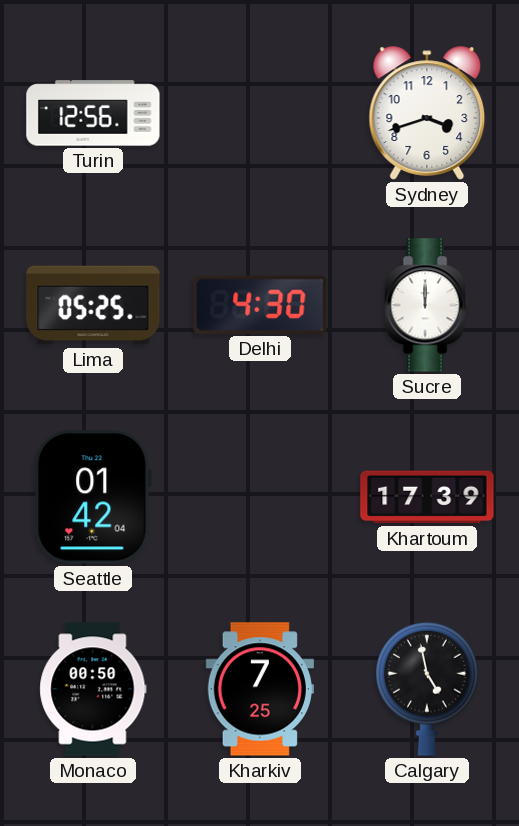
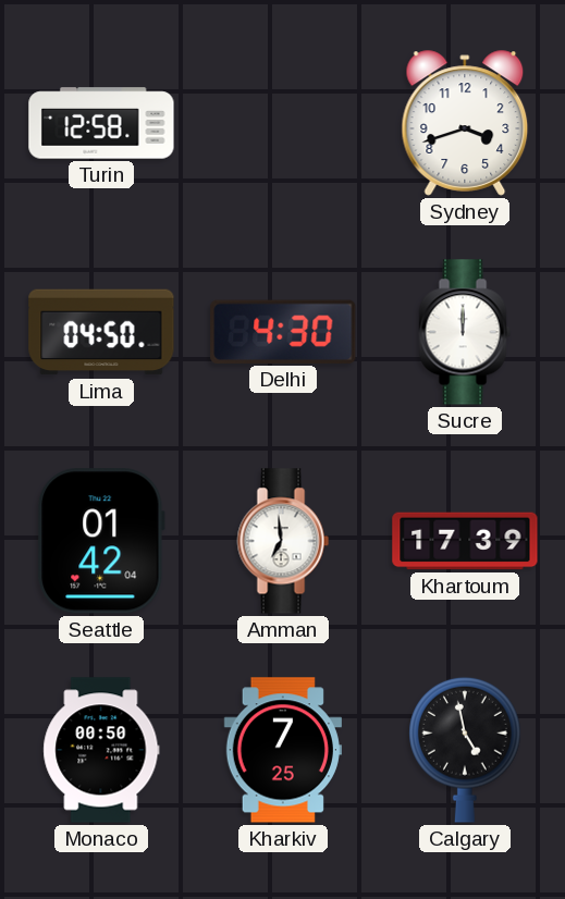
Turin: 12:56 -> 12:58 (101, 123)
Lima: 05:25 -> 04:50 (101, 332)
Amman: none -> 6:59 (283, 541)
